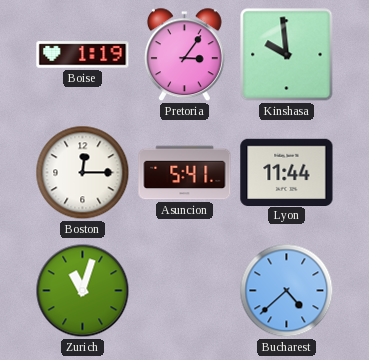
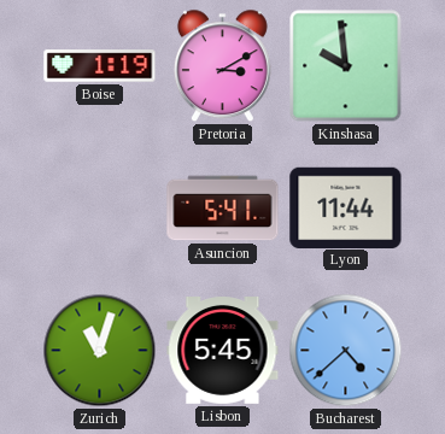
Pretoria: 3:06 -> 3:10 (222, 66)
Boston: 12:15 -> none (83, 173)
Lisbon: none -> 5:45 (223, 351)
